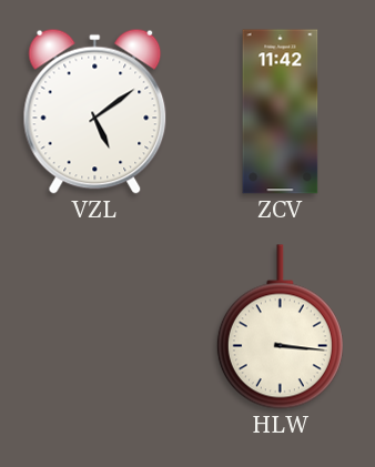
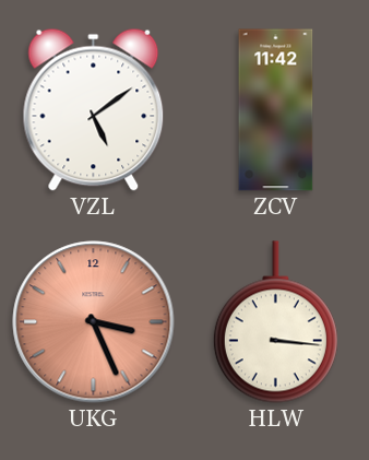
UKG: none -> 3:26 (94, 322)
